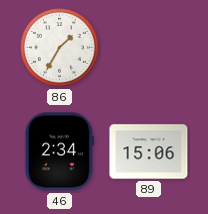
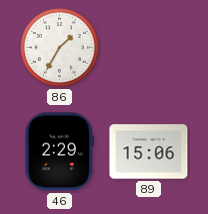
46: 2:34 -> 2:29 (59, 152)
